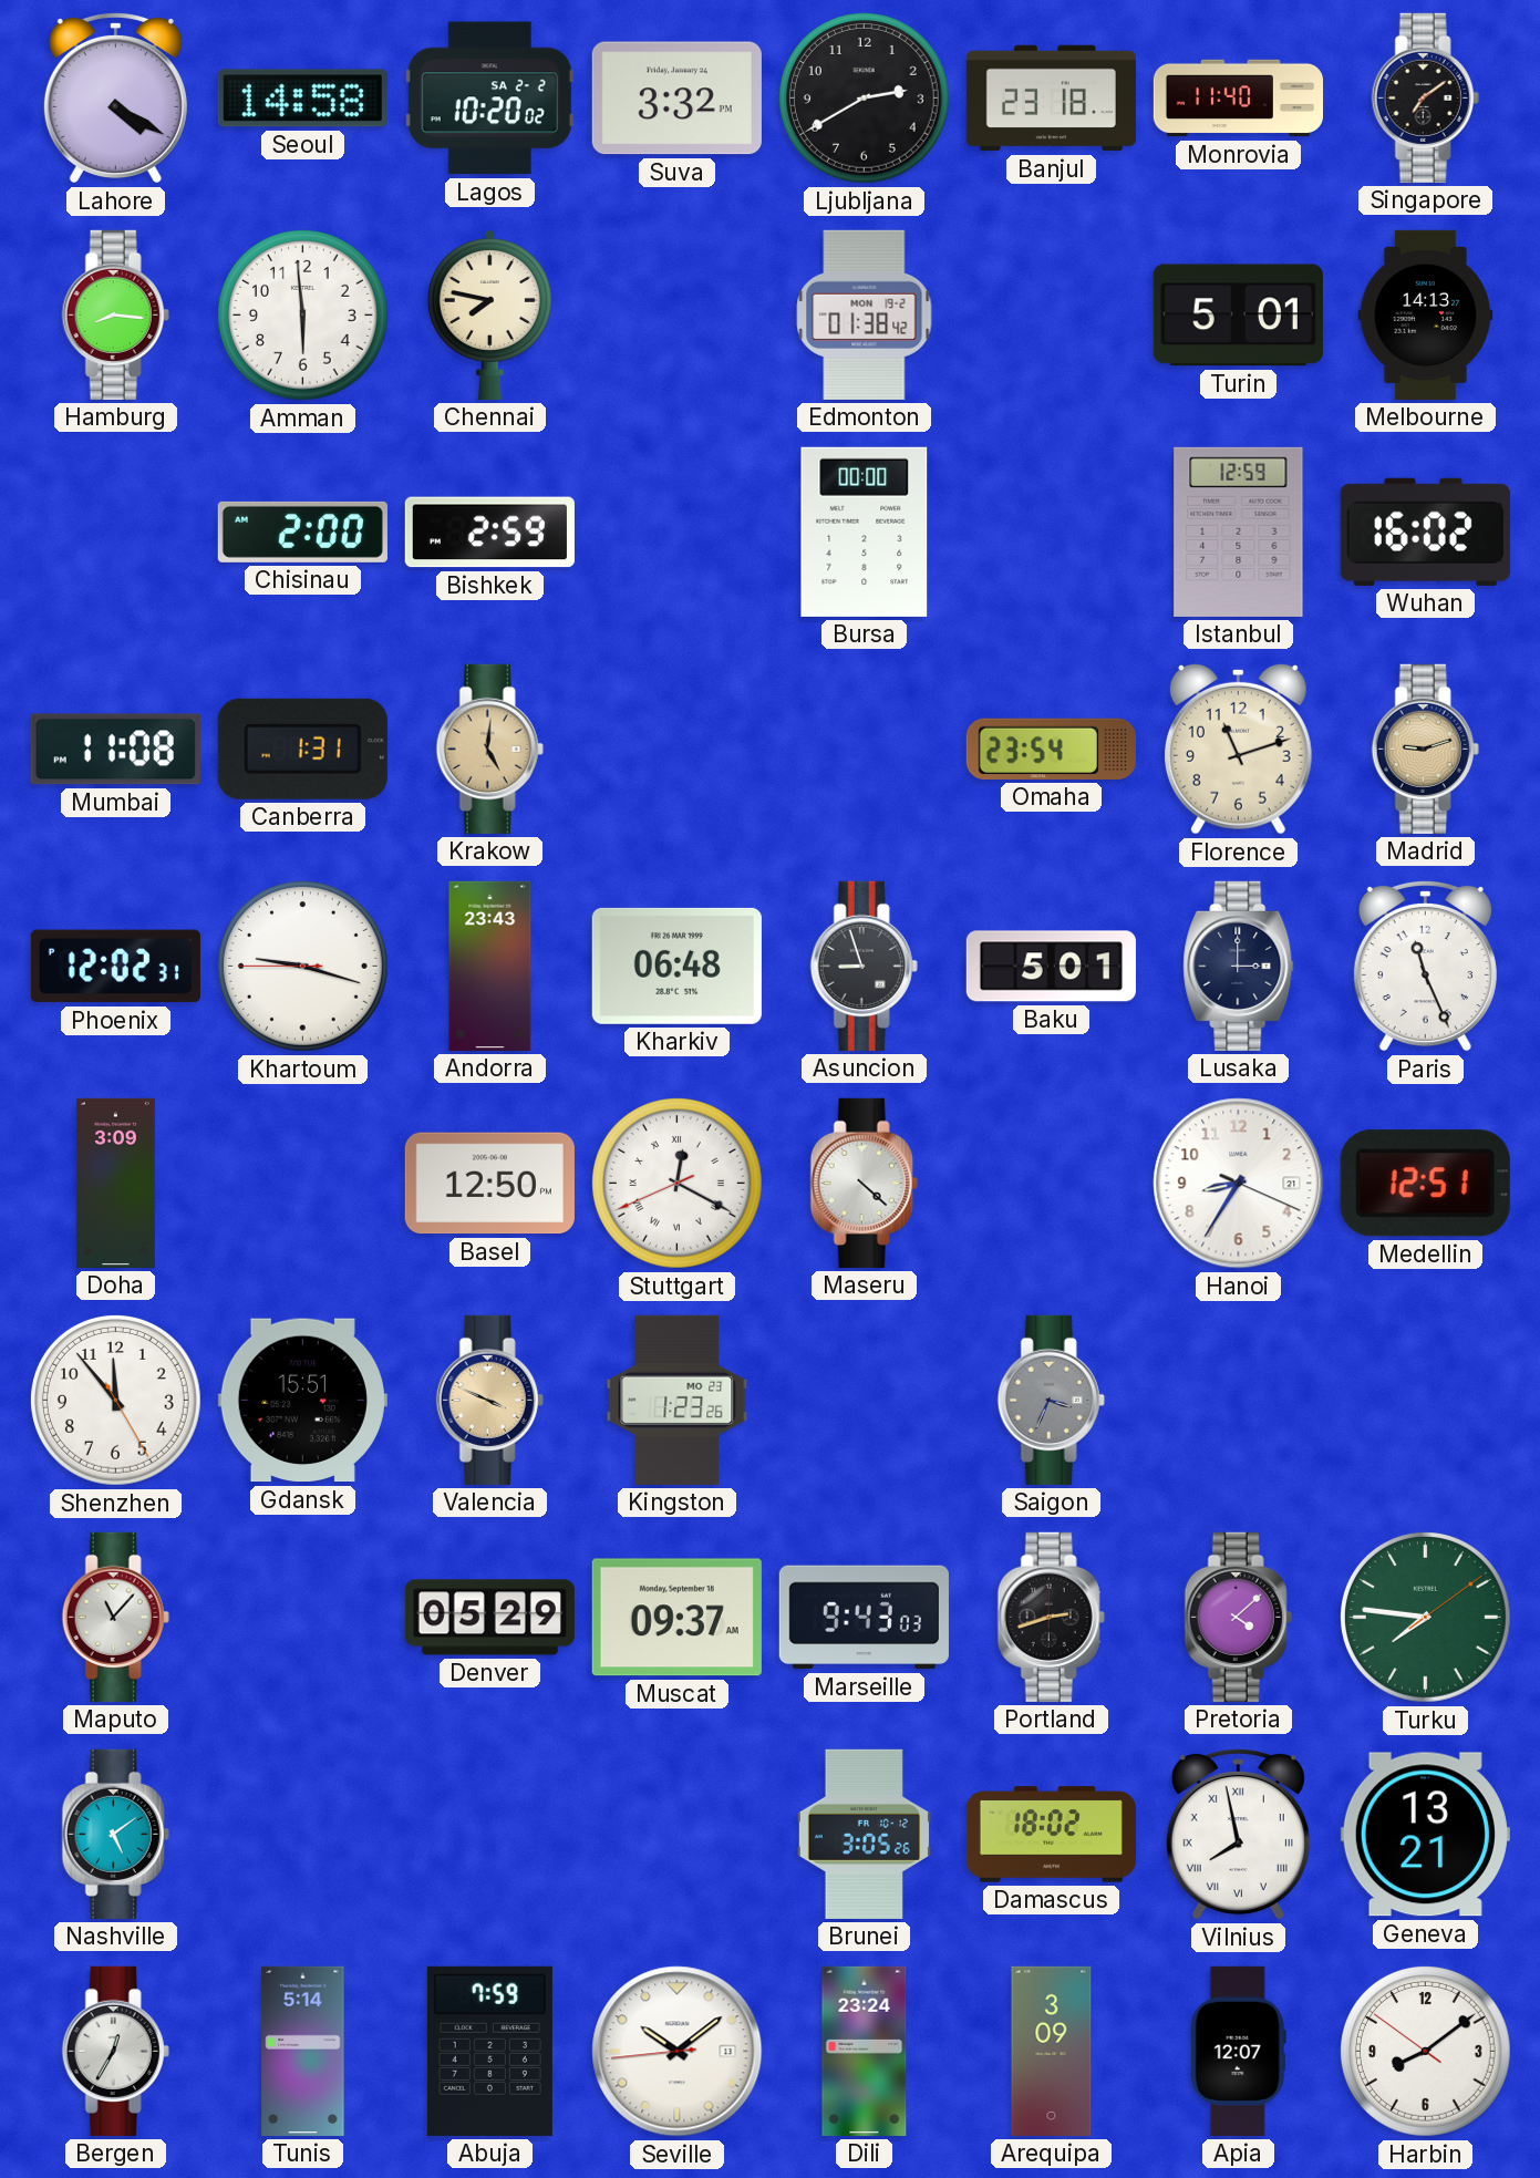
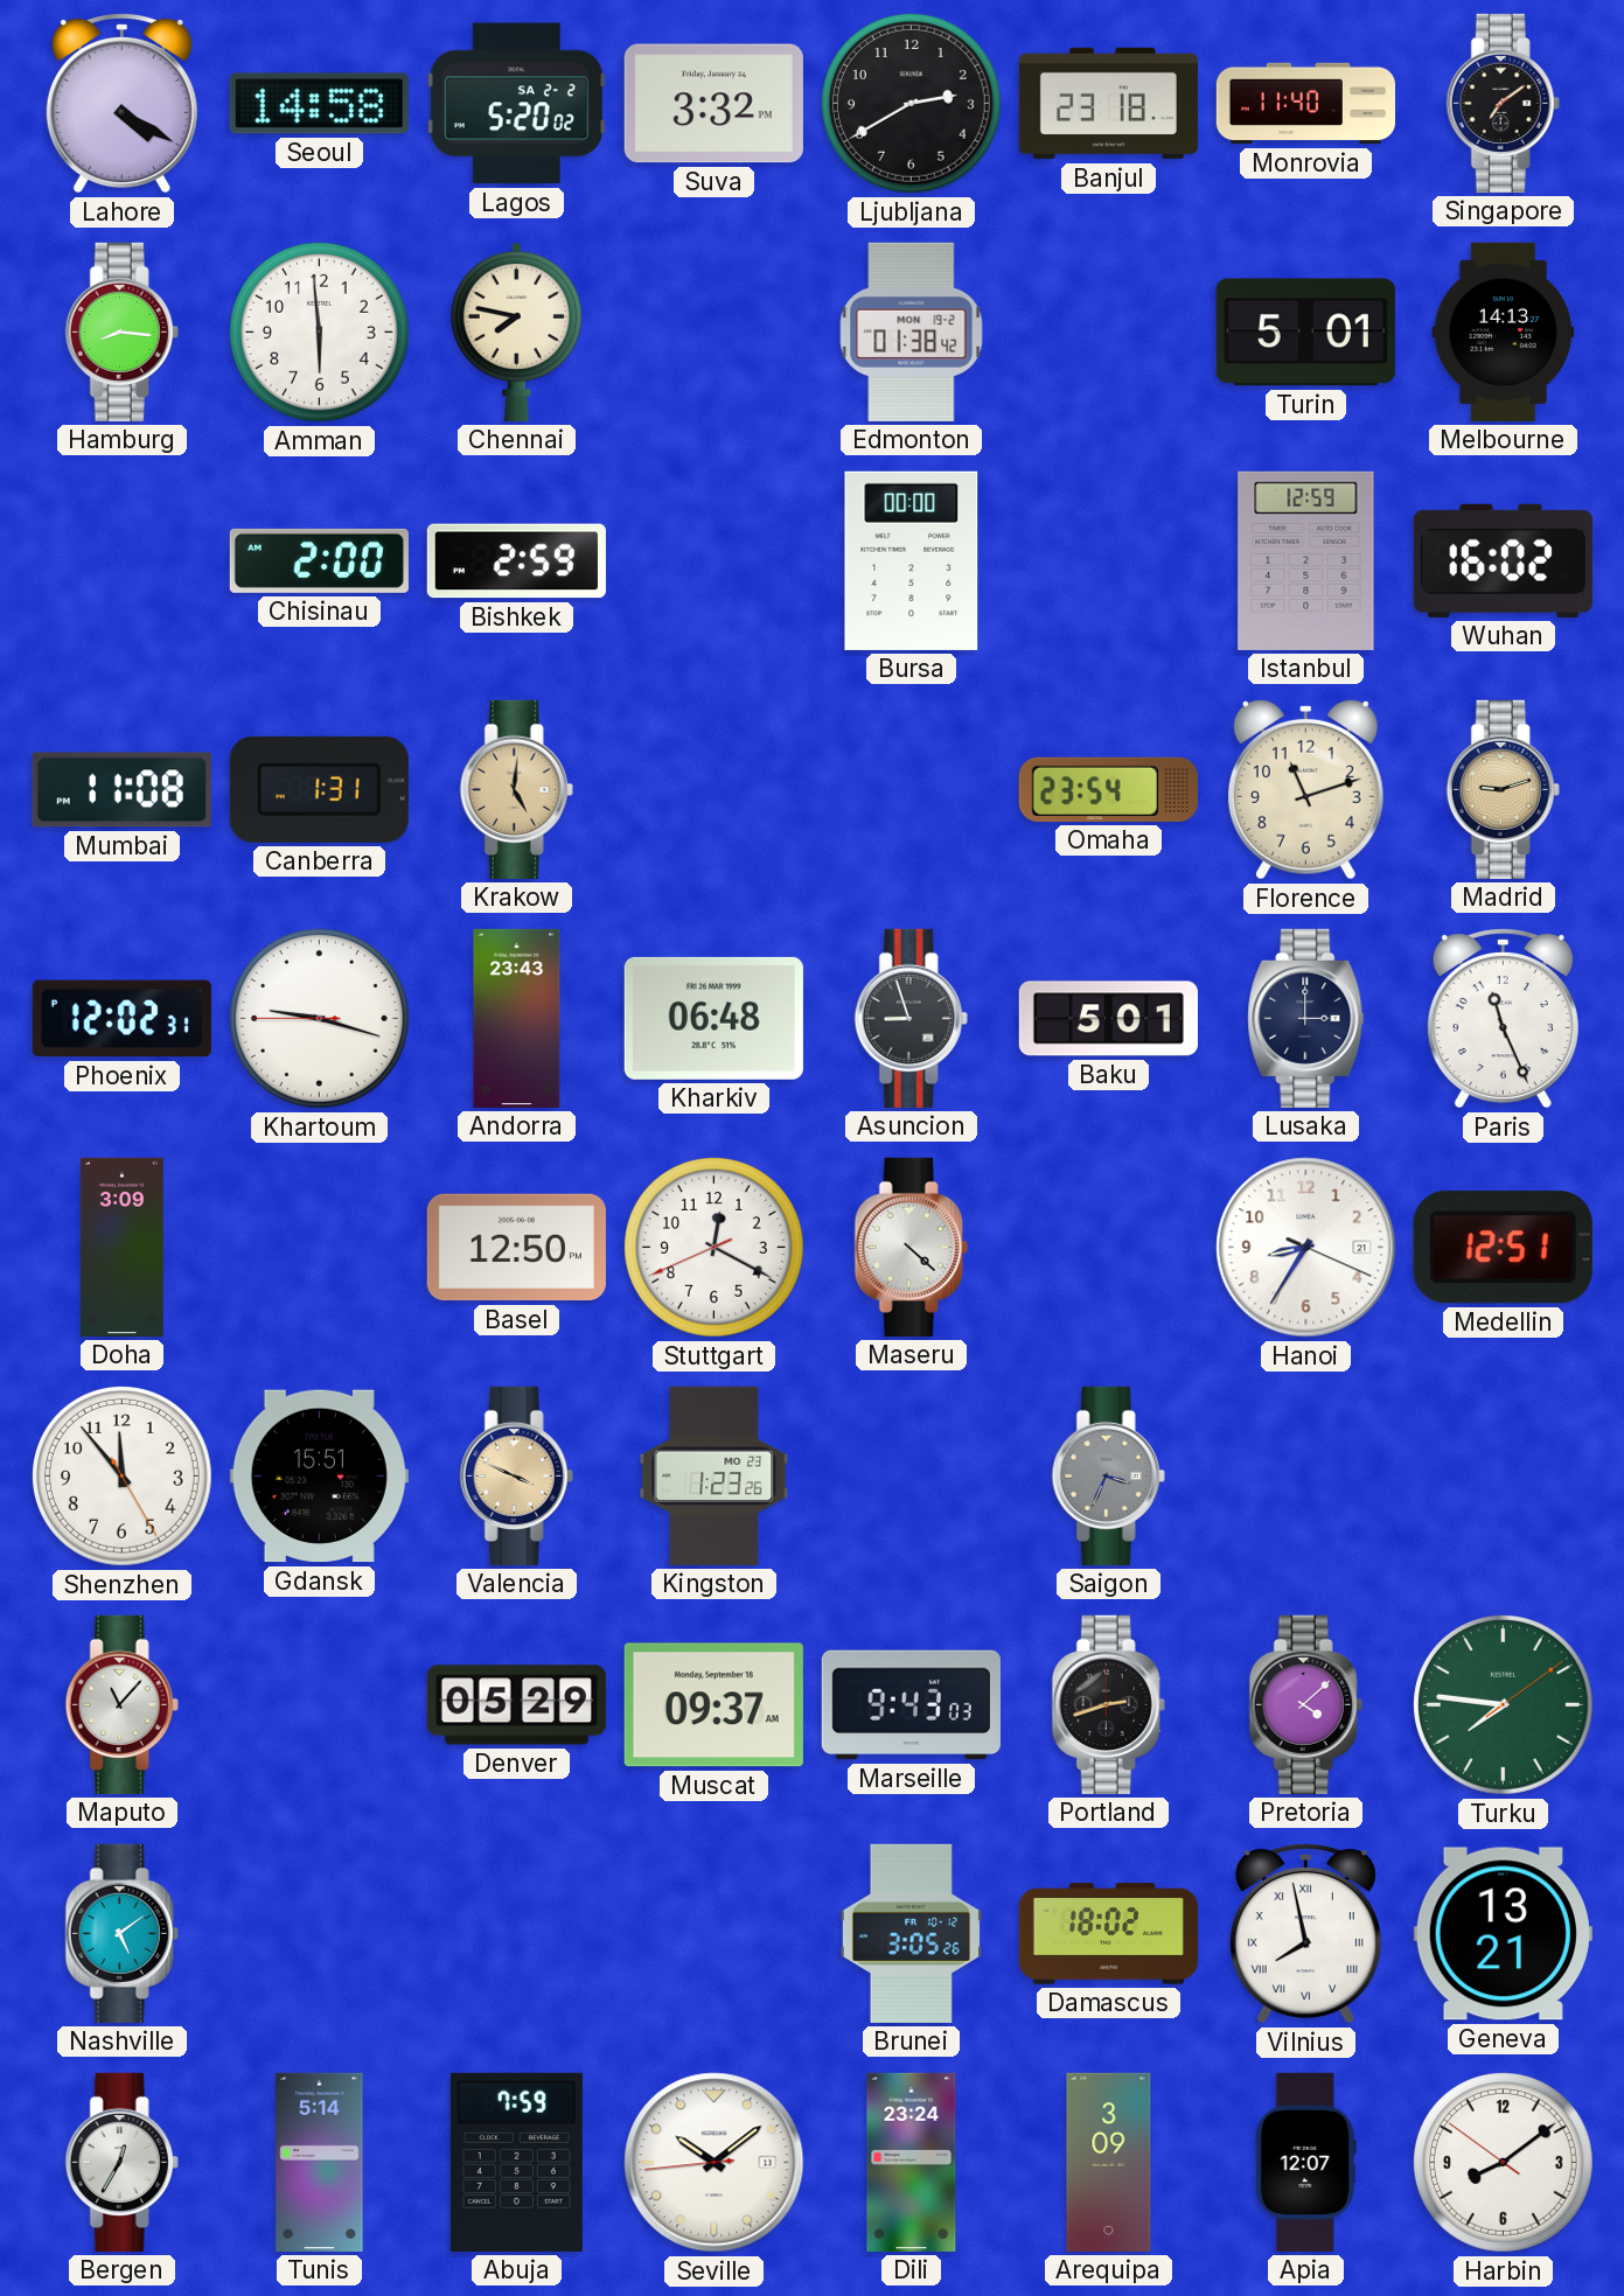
Lagos: 10:20 -> 5:20 (516, 104)
Stuttgart numerals: Roman -> Arabic (713, 1247)
